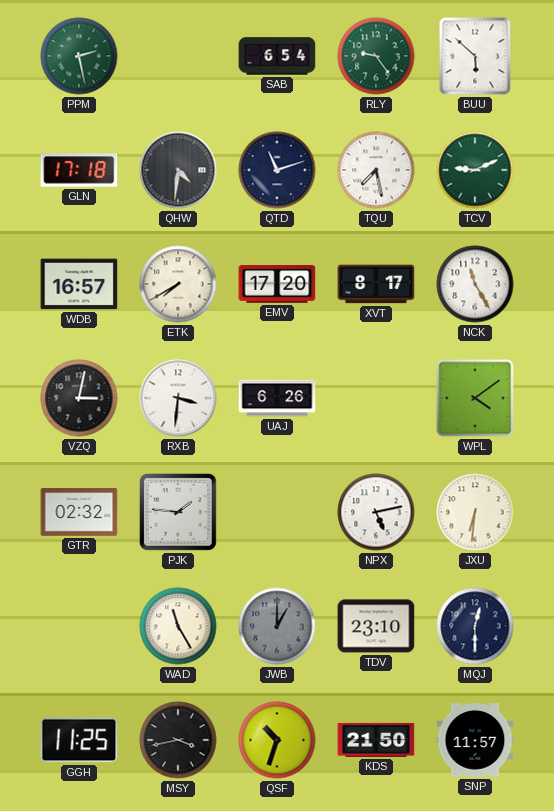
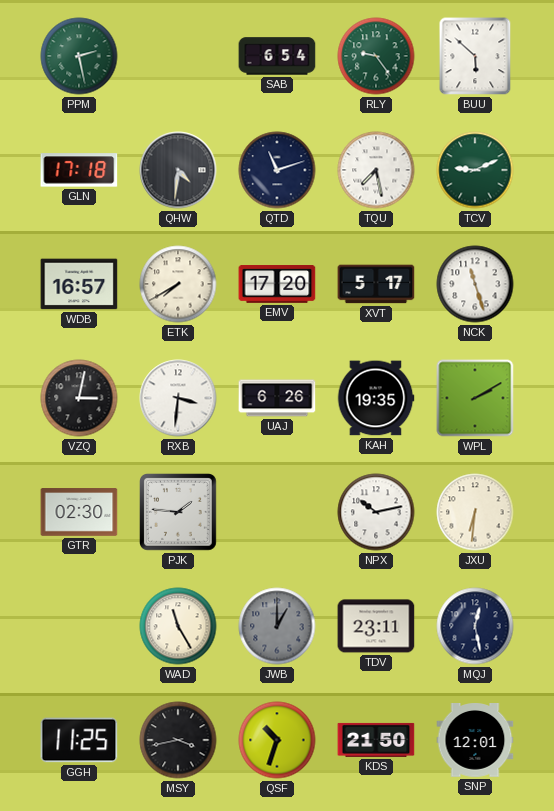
XVT: 8:17 -> 5:17 (376, 284)
NCK: 11:25 -> 11:27 (475, 284)
KAH: none -> 19:35 (376, 398)
WPL: 4:09 -> 2:10 (475, 398)
GTR: 02:32 -> 02:30 (79, 512)
NPX: 5:13 -> 10:13 (376, 512)
TDV: 23:10 -> 23:11 (376, 626)
MQJ: 12:30 -> 12:28 (475, 626)
SNP: 11:57 -> 12:01 (475, 741)
